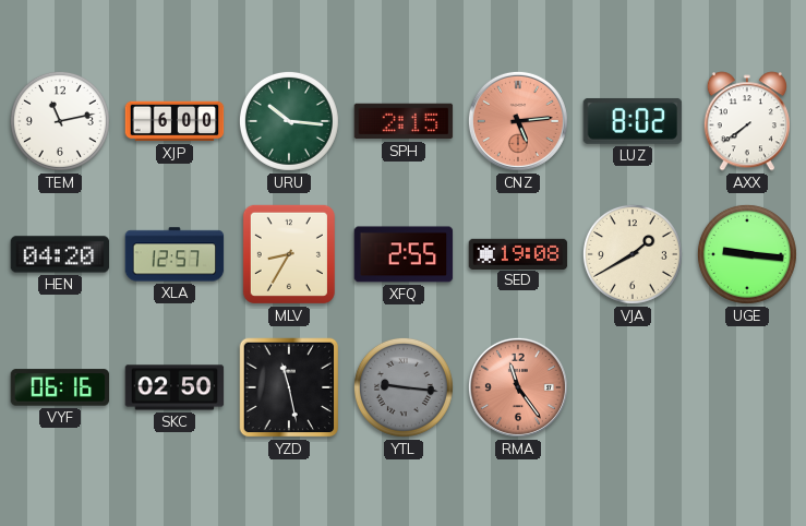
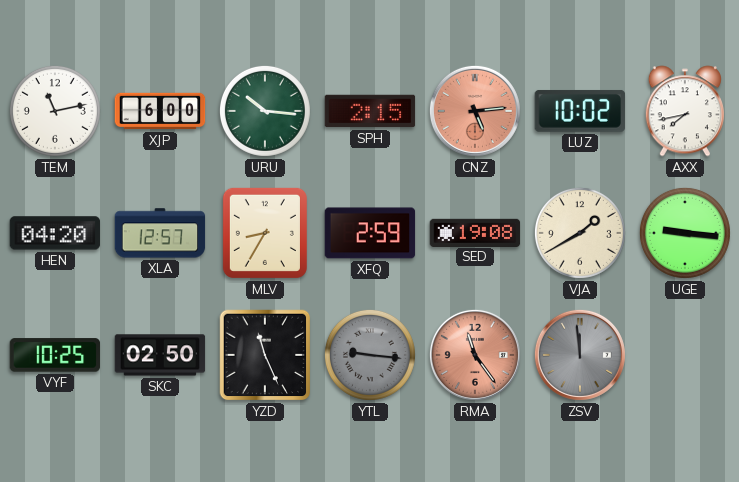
LUZ: 8:02 -> 10:02 (580, 111)
AXX: 7:39 -> 7:43 (685, 111)
XFQ: 2:55 -> 2:59 (370, 233)
VYF: 06:16 -> 10:25 (55, 355)
YZD: 11:28 -> 11:26 (265, 355)
ZSV: none -> 11:59 (580, 355)
